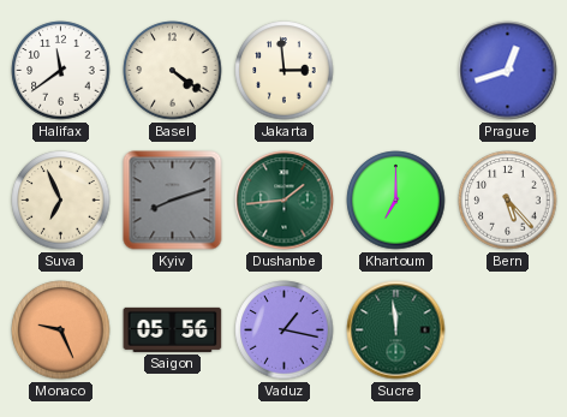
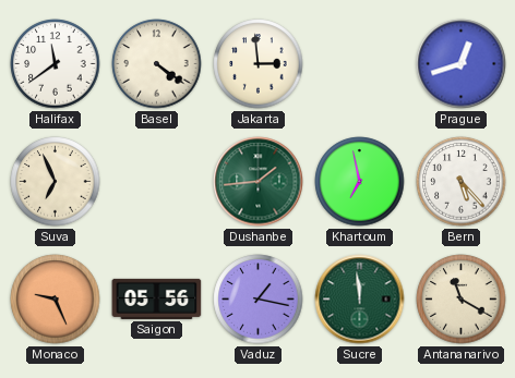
Kyiv: 8:12 -> none (173, 201)
Khartoum: 7:00 -> 6:58 (360, 182)
Antananarivo: none -> 11:20 (462, 300)
